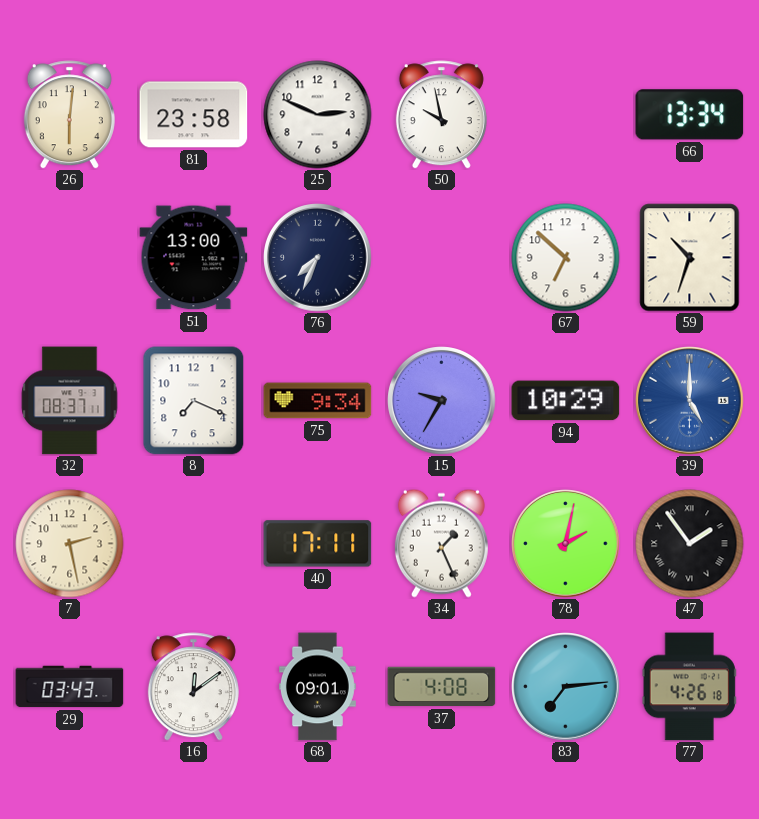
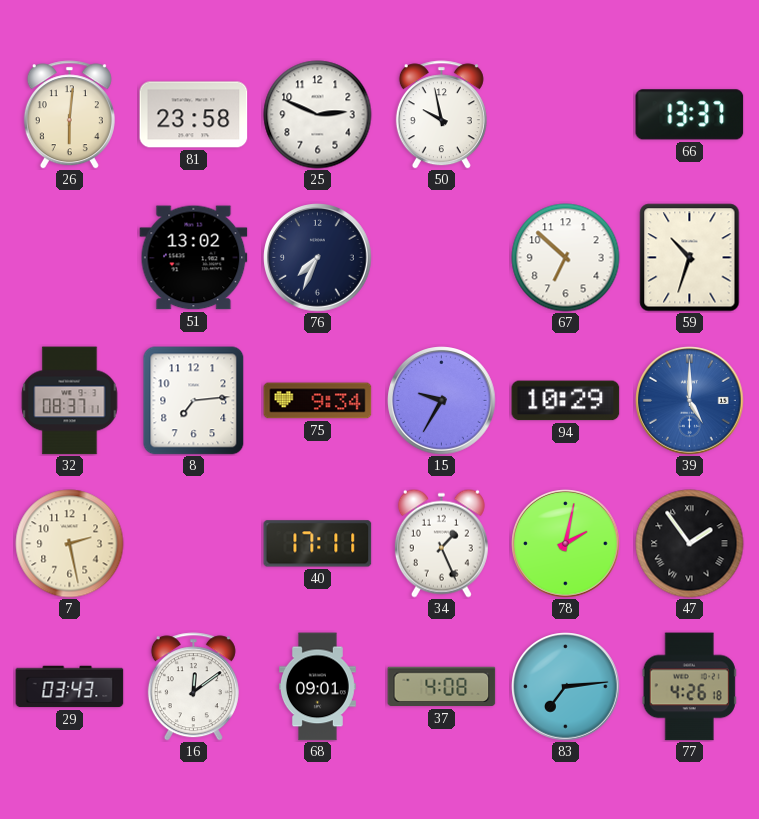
66: 13:34 -> 13:37 (690, 115)
51: 13:00 -> 13:02 (194, 258)
8: 7:19 -> 7:14 (194, 401)
